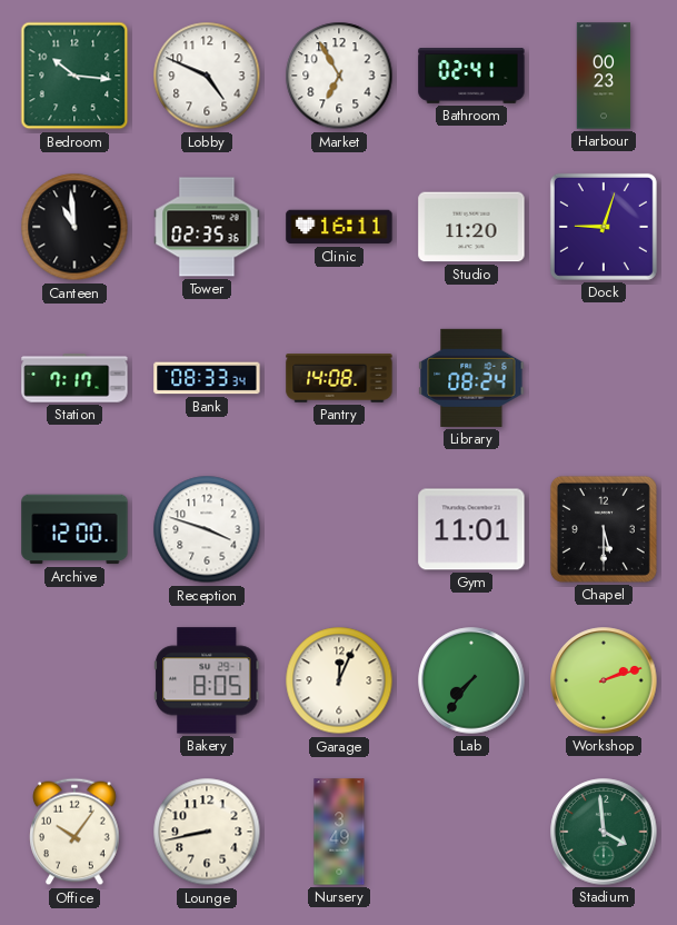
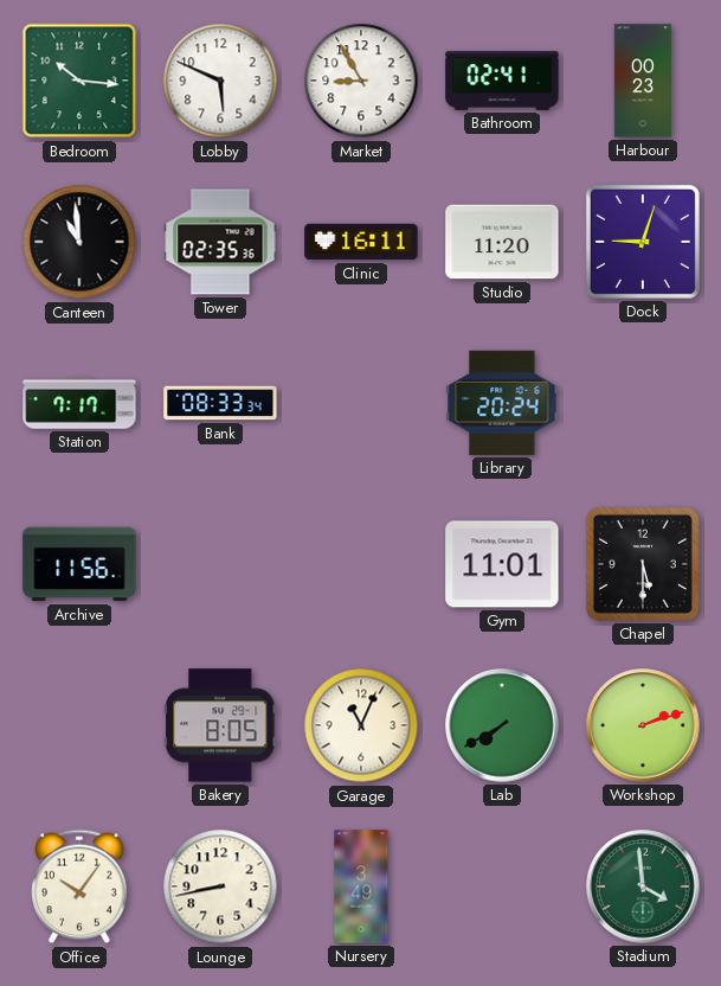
Lobby: 4:49 -> 5:49 (220, 81)
Market: 6:55 -> 8:55 (361, 81)
Pantry: 14:08 -> none (339, 378)
Library: 08:24 -> 20:24 (502, 403)
Archive: 12:00 -> 11:56 (79, 564)
Reception: 3:48 -> none (207, 529)
Garage: 12:04 -> 11:04 (361, 725)
Lab: 7:36 -> 7:40 (502, 725)
